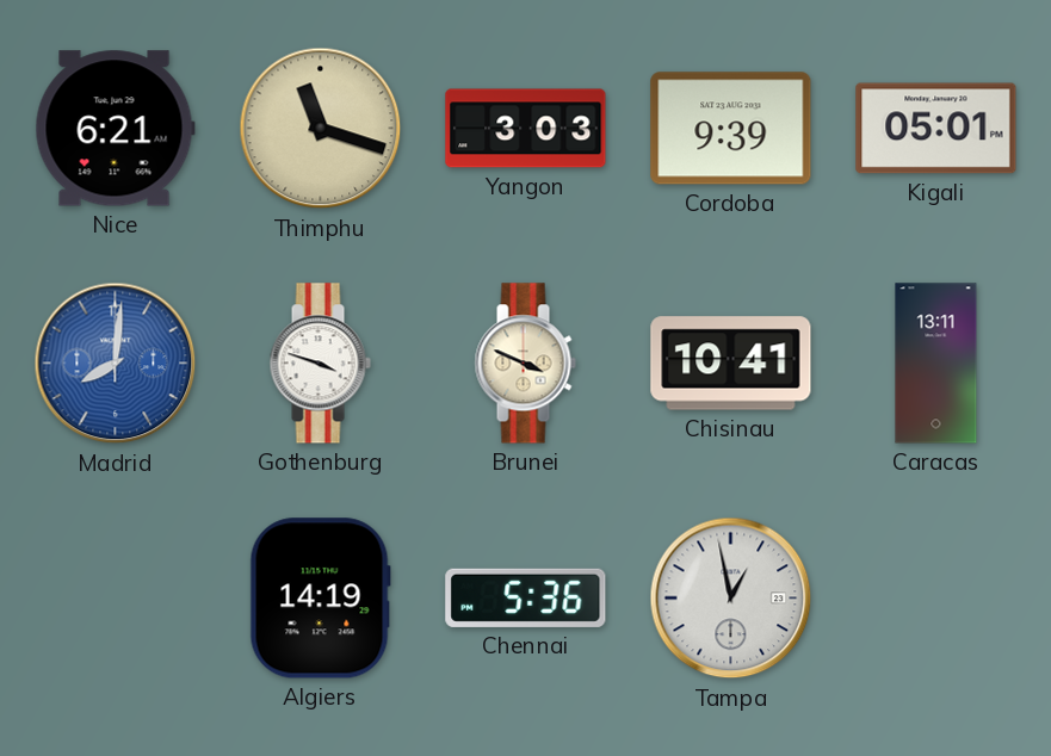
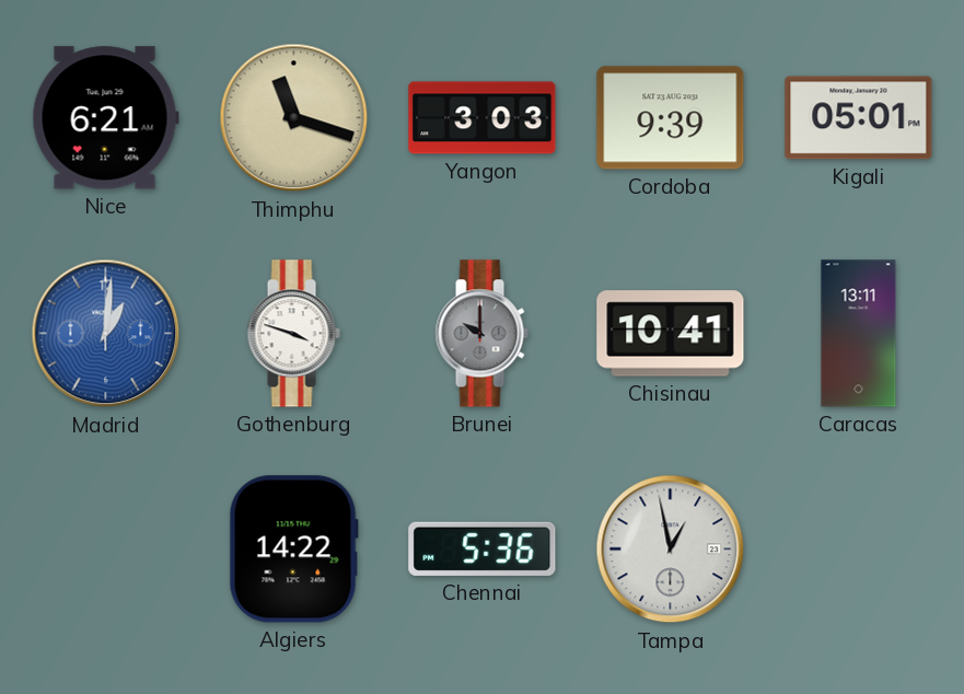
Madrid: 8:01 -> 1:01 (106, 334)
Brunei: 3:49 -> 10:00 (481, 334)
Brunei dial: cream -> grey (481, 334)
Algiers: 14:19 -> 14:22 (293, 550)
